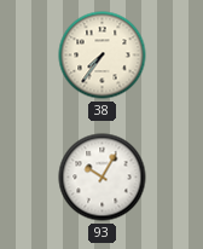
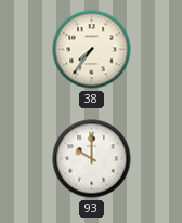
93: 10:05 -> 10:00 (92, 159)
